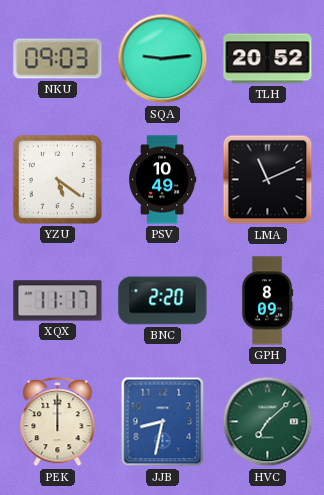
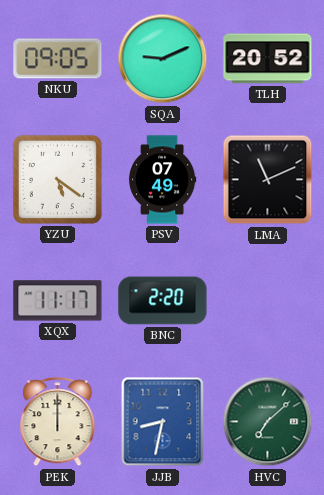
NKU: 09:03 -> 09:05 (58, 59)
SQA: 9:14 -> 9:11 (163, 59)
PSV: 10:49 -> 07:49 (162, 180)
GPH: 8:09 -> none (267, 301)
